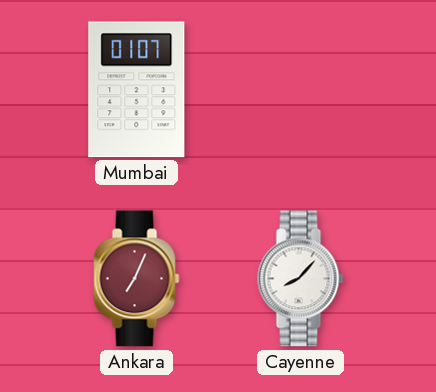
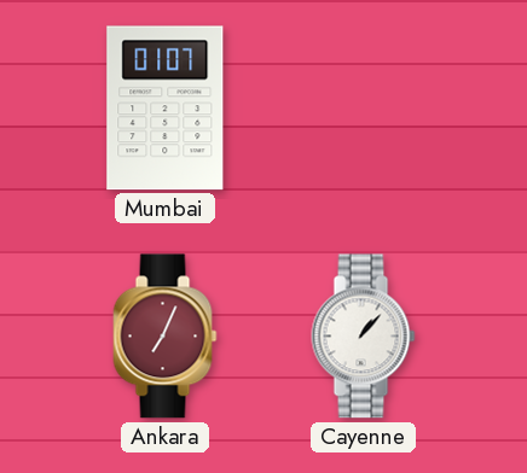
Cayenne: 8:07 -> 1:07 (364, 337)
